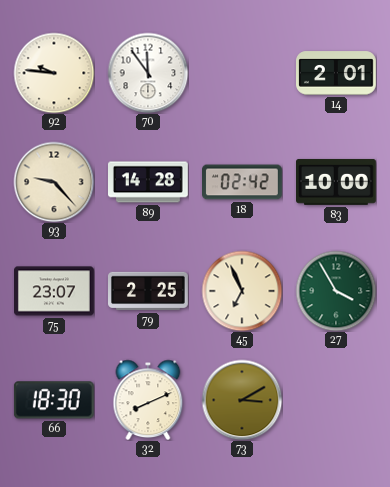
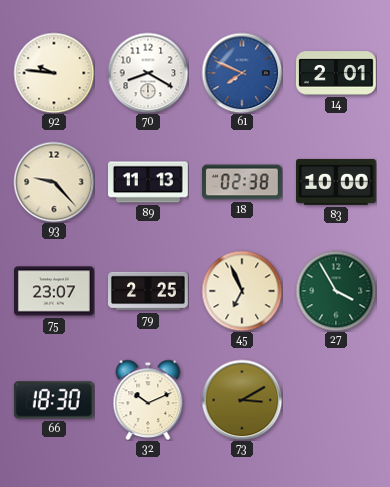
70: 11:54 -> 8:20 (148, 73)
61: none -> 7:49 (242, 73)
89: 14:28 -> 11:13 (149, 182)
18: 02:42 -> 02:38 (243, 182)
32: 8:11 -> 10:11 (148, 400)
